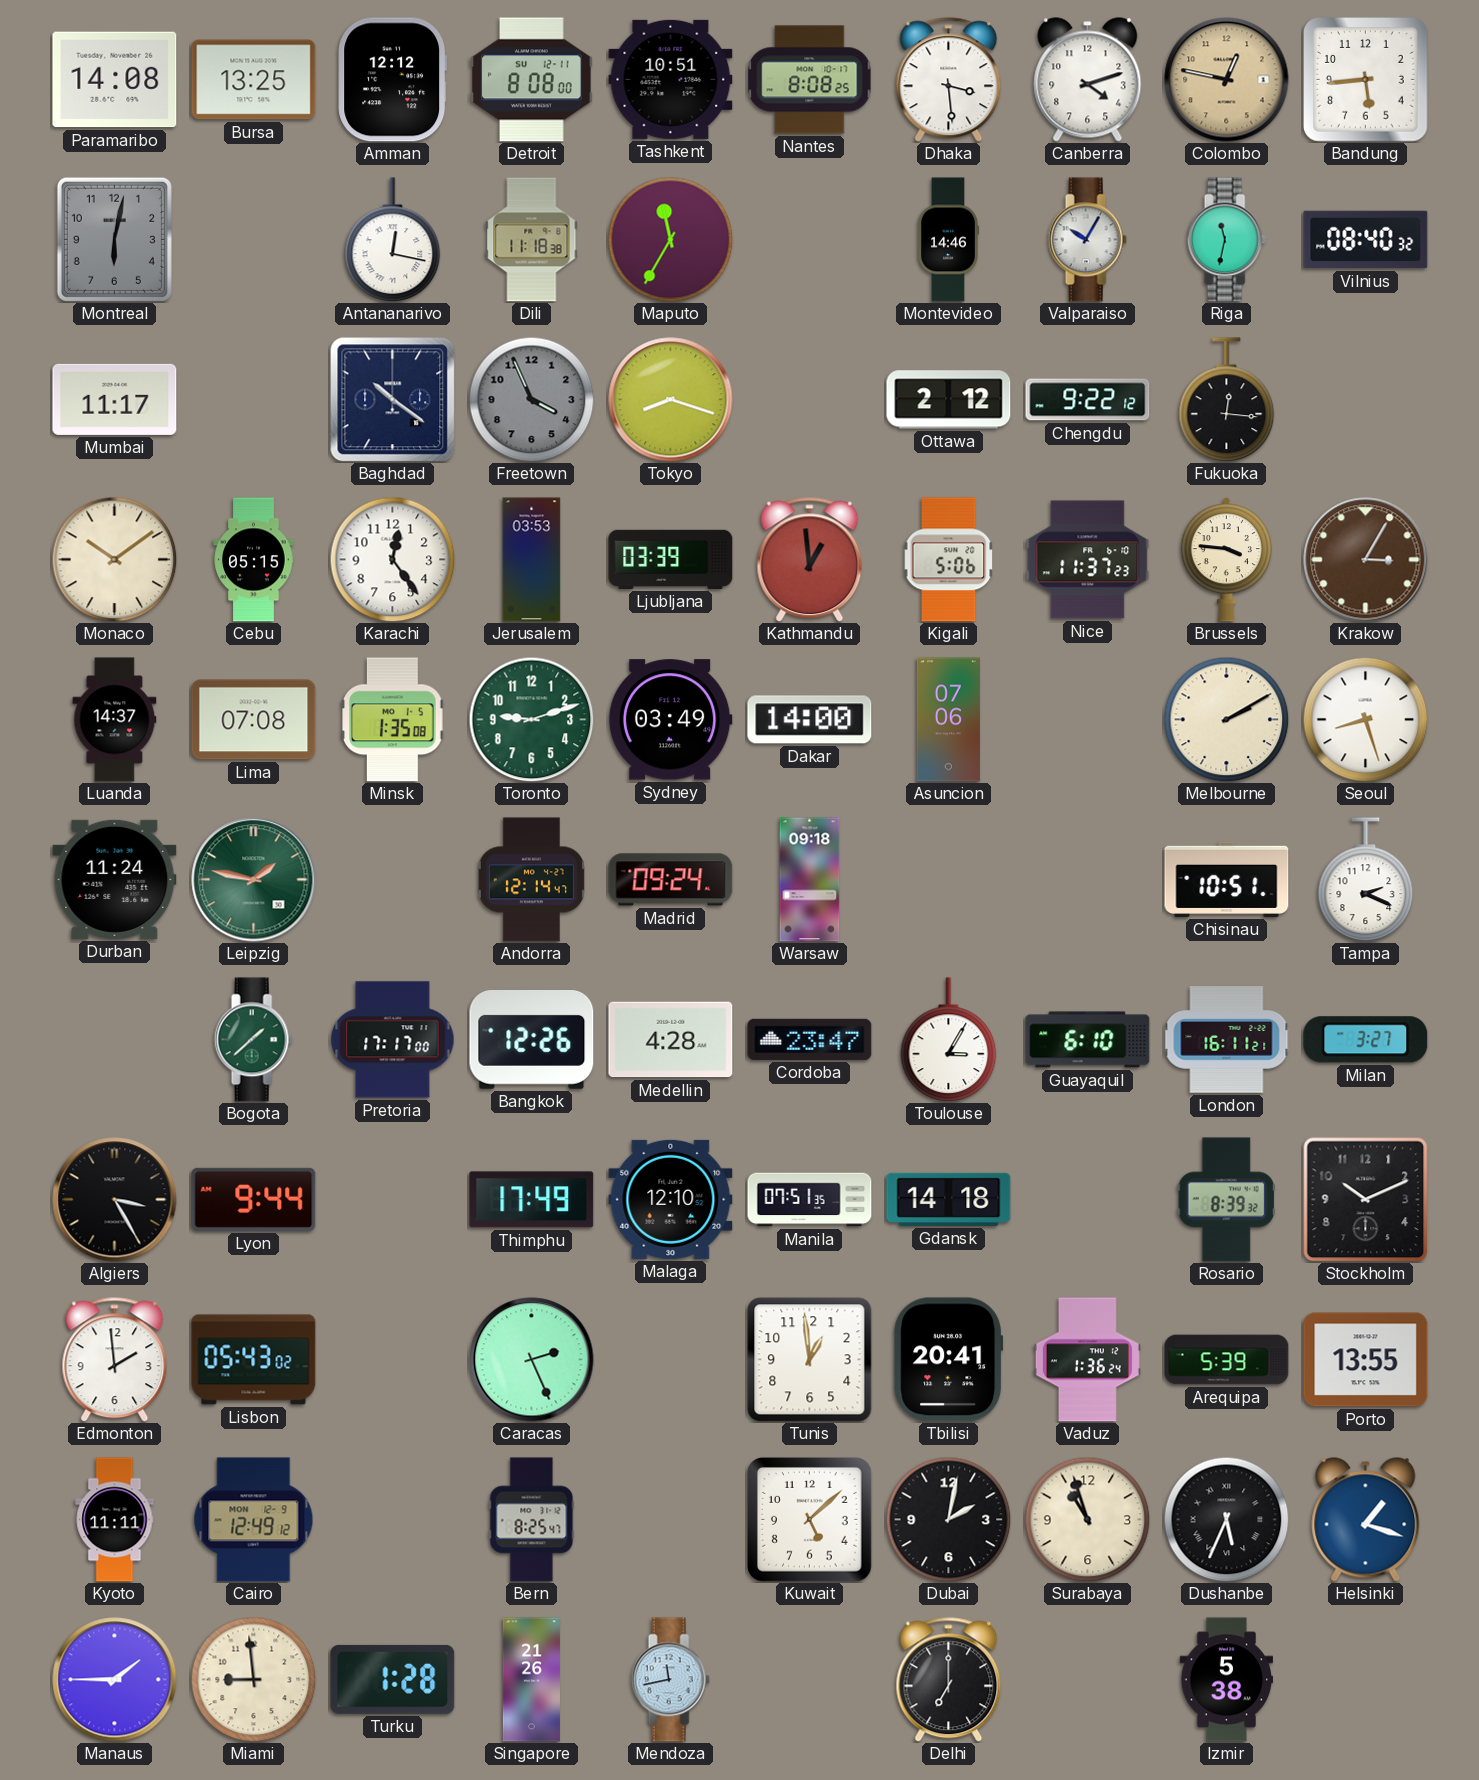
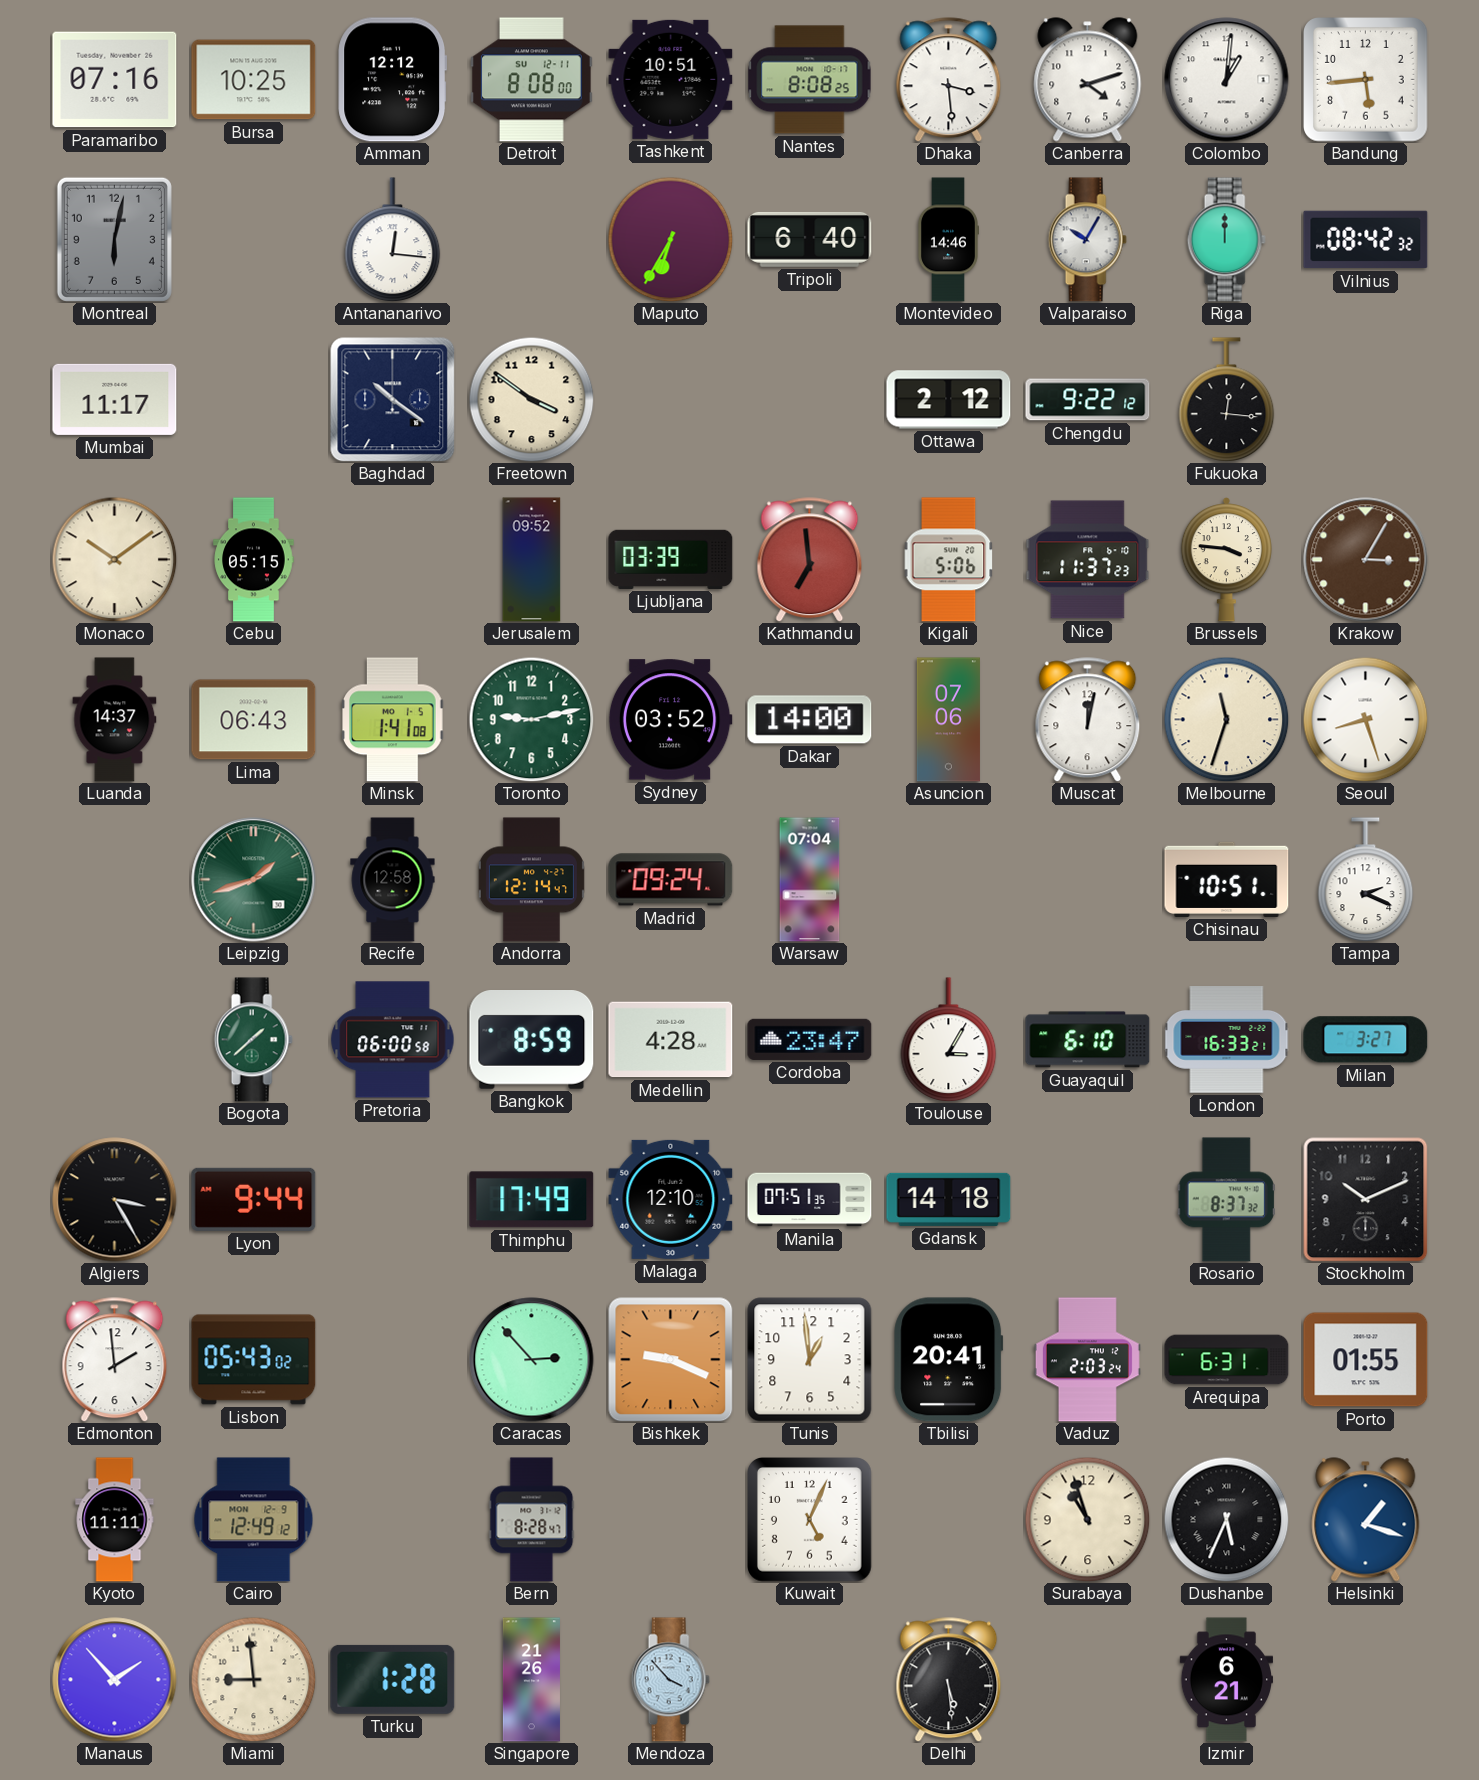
Paramaribo: 14:08 -> 07:16 (115, 80)
Bursa: 13:25 -> 10:25 (254, 80)
Colombo: 12:47 -> 1:01 (1227, 80)
Colombo dial: champagne -> white (1227, 80)
Antananarivo: 12:17 -> 12:16 (393, 239)
Dili: 11:18 -> none (532, 240)
Maputo: 11:35 -> 6:35 (670, 239)
Tripoli: none -> 6:40 (810, 239)
Riga: 11:32 -> 12:00 (1226, 240)
Vilnius: 08:40 -> 08:42 (1366, 240)
Freetown: 3:56 -> 3:51 (531, 399)
Freetown dial: grey -> cream (531, 399)
Tokyo: 8:18 -> none (671, 400)
Karachi: 12:24 -> none (392, 559)
Jerusalem: 03:53 -> 09:52 (532, 560)
Kathmandu: 12:59 -> 6:59 (810, 560)
Lima: 07:08 -> 06:43 (254, 720)
Minsk: 1:35 -> 1:41 (393, 720)
Toronto: 9:12 -> 9:13 (531, 719)
Sydney: 03:49 -> 03:52 (670, 720)
Muscat: none -> 12:02 (1088, 720)
Melbourne: 2:10 -> 11:33 (1226, 719)
Durban: 11:24 -> none (115, 879)
Leipzig: 1:47 -> 1:42 (254, 880)
Recife: none -> 12:58 (393, 880)
Warsaw: 09:18 -> 07:04 (810, 880)
Pretoria: 17:17 -> 06:00 (393, 1040)
Bangkok: 12:26 -> 8:59 (532, 1040)
London: 16:11 -> 16:33 (1227, 1040)
Rosario: 8:39 -> 8:37 (1226, 1200)
Caracas: 2:26 -> 2:53 (532, 1360)
Bishkek: none -> 9:19 (670, 1359)
Vaduz: 1:36 -> 2:03 (1087, 1360)
Arequipa: 5:39 -> 6:31 (1227, 1360)
Porto: 13:55 -> 01:55 (1366, 1360)
Bern: 8:25 -> 8:28 (532, 1520)
Kuwait: 5:08 -> 5:04 (810, 1520)
Dubai: 2:02 -> none (948, 1519)
Manaus: 1:45 -> 1:53 (115, 1680)
Mendoza: 11:43 -> 3:53 (670, 1680)
Delhi: 7:00 -> 5:29 (949, 1680)
Izmir: 5:38 -> 6:21 (1226, 1680)
